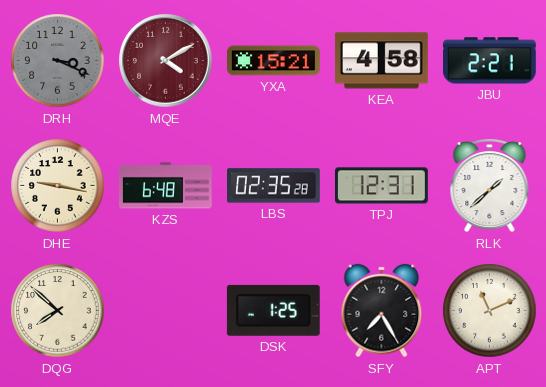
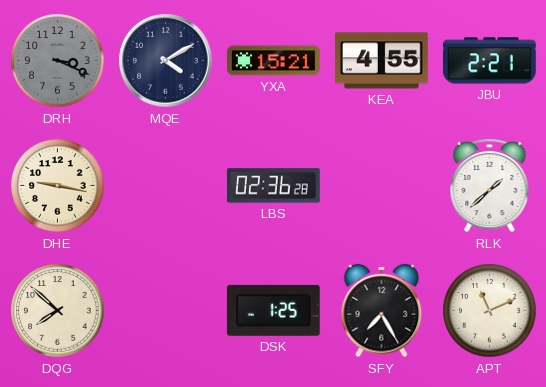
MQE dial: burgundy -> navy (166, 61)
KEA: 4:58 -> 4:55 (381, 61)
KZS: 6:48 -> none (166, 186)
LBS: 02:35 -> 02:36 (274, 186)
TPJ: 12:31 -> none (382, 186)
